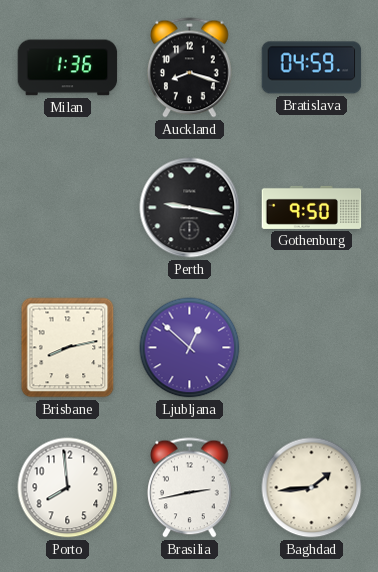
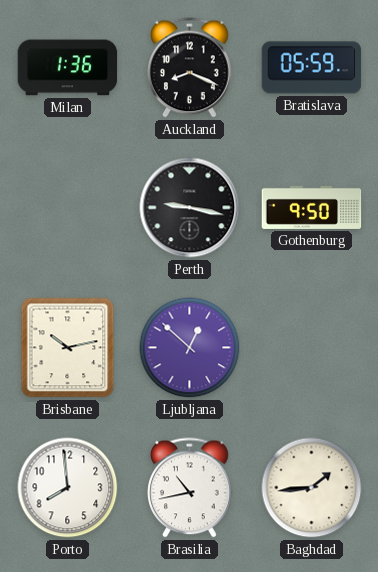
Auckland: 8:18 -> 8:19 (190, 68)
Bratislava: 04:59 -> 05:59 (312, 68)
Brisbane: 8:13 -> 10:13 (68, 348)
Brasilia: 2:43 -> 10:43 (190, 488)
